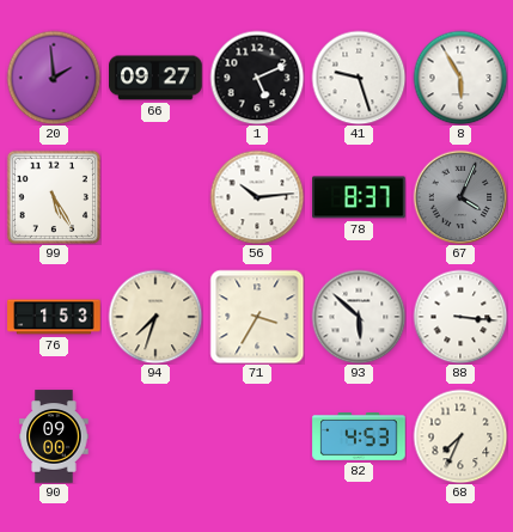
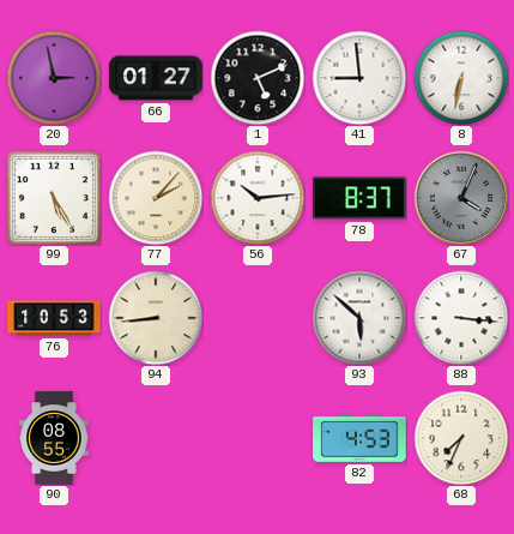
20: 1:59 -> 2:58 (54, 78)
66: 09:27 -> 01:27 (156, 78)
41: 9:27 -> 8:59 (359, 78)
8: 5:55 -> 6:32 (461, 78)
77: none -> 2:07 (156, 198)
76: 1:53 -> 10:53 (54, 318)
94: 7:33 -> 8:44 (156, 318)
71: 3:35 -> none (257, 317)
90: 09:00 -> 08:55 (54, 438)
